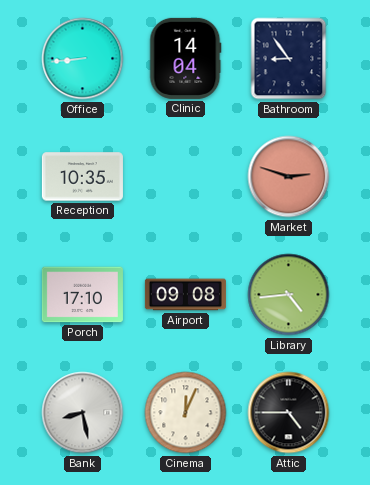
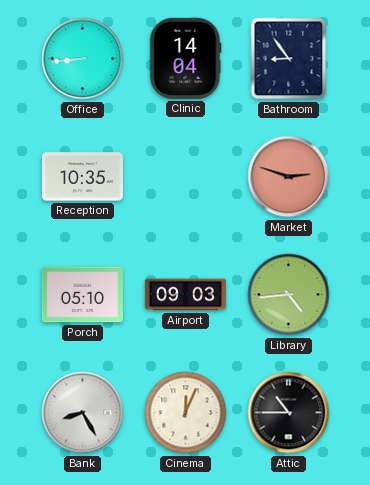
Porch: 17:10 -> 05:10 (82, 295)
Airport: 09:08 -> 09:03 (185, 295)
Bank: 8:28 -> 8:25 (83, 413)
Attic: 4:45 -> 10:45 (289, 413)
